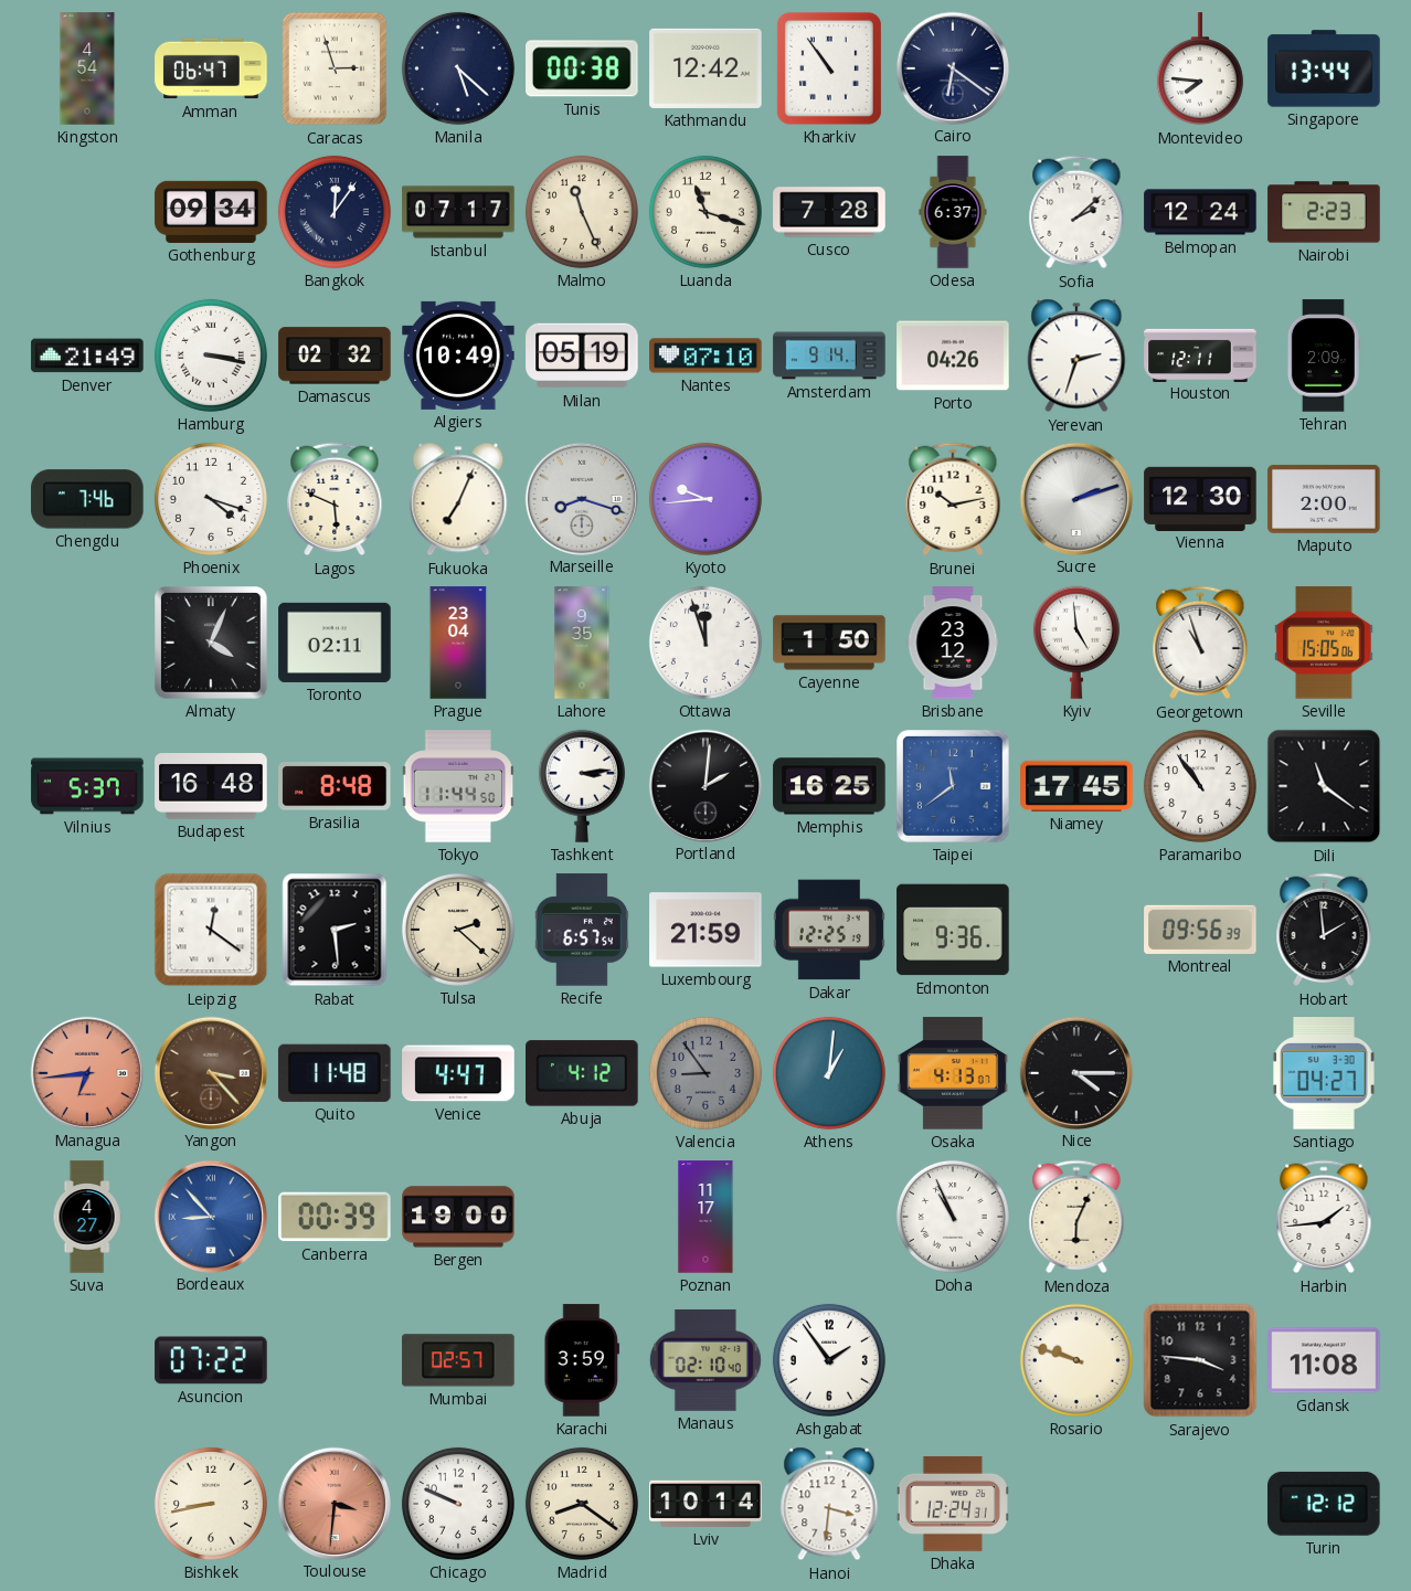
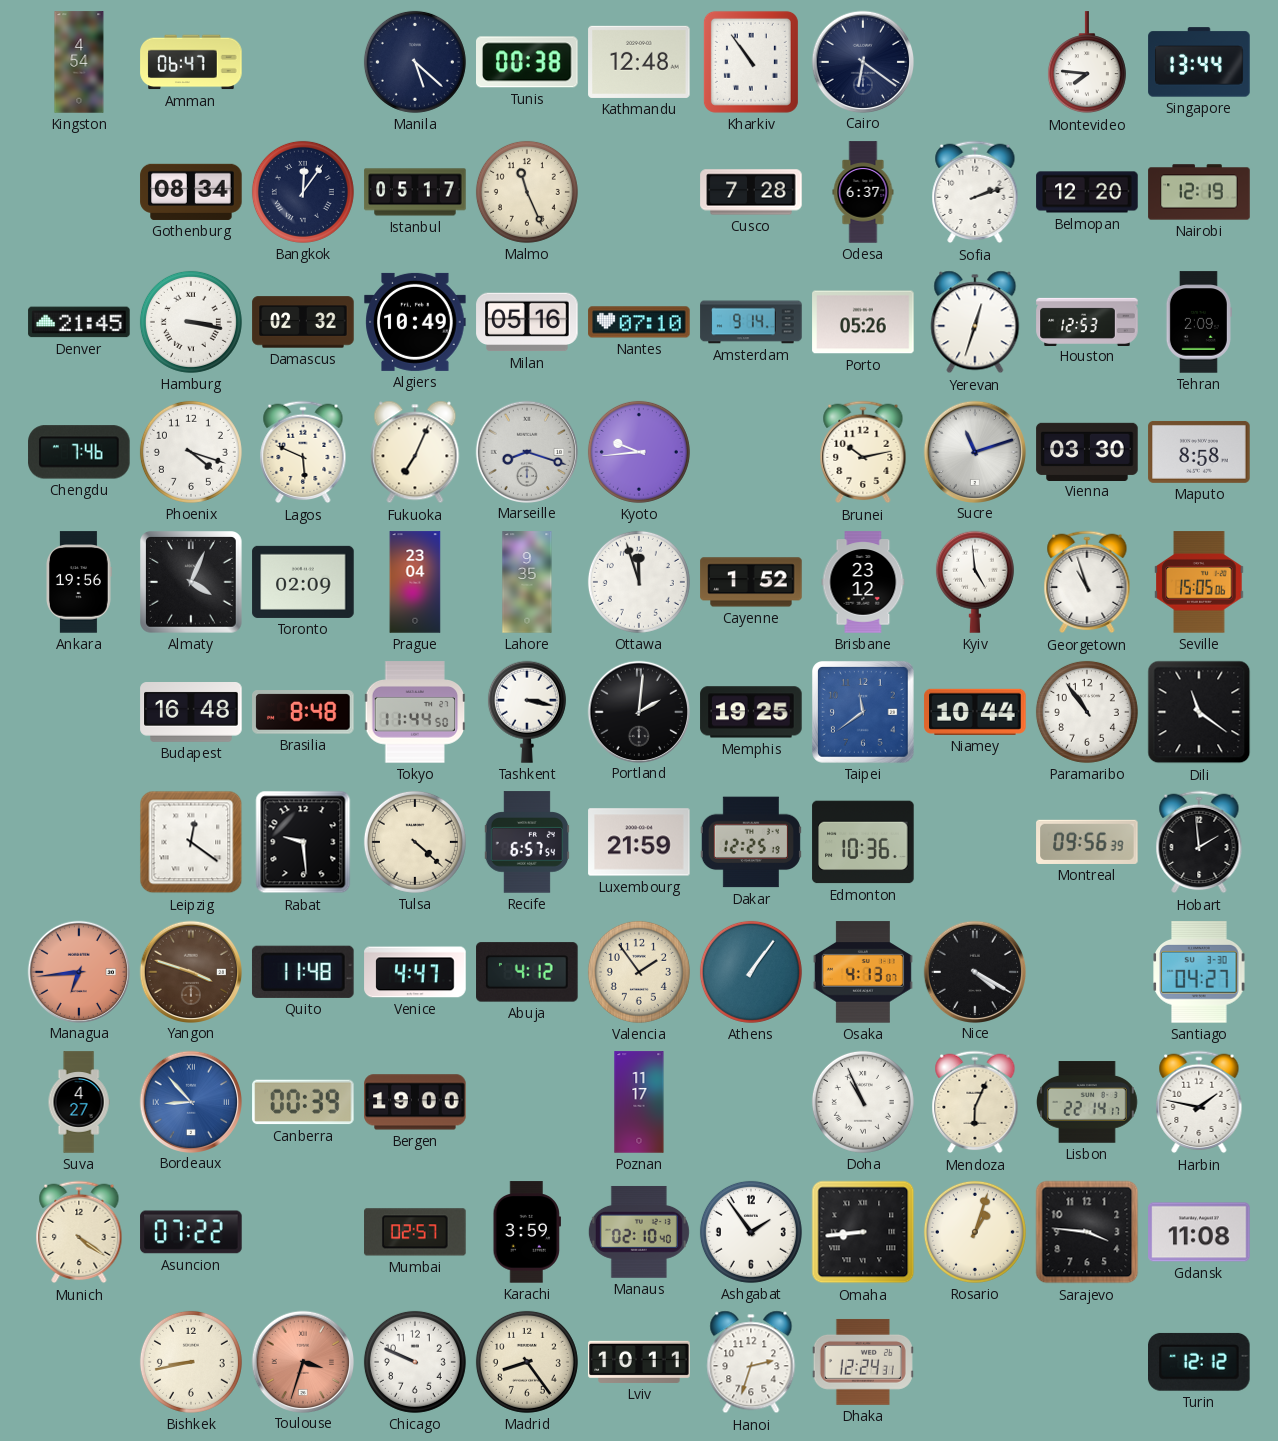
Caracas: 2:57 -> none (335, 68)
Kathmandu: 12:42 -> 12:48 (639, 62)
Gothenburg: 09:34 -> 08:34 (191, 192)
Istanbul: 07:17 -> 05:17 (415, 192)
Luanda: 11:18 -> none (705, 212)
Sofia: 2:08 -> 2:12 (975, 192)
Belmopan: 12:24 -> 12:20 (1087, 192)
Nairobi: 2:23 -> 12:19 (1199, 192)
Denver: 21:49 -> 21:45 (79, 322)
Milan: 05:19 -> 05:16 (527, 322)
Porto: 04:26 -> 05:26 (863, 322)
Yerevan: 2:33 -> 12:33 (975, 322)
Houston: 12:11 -> 12:53 (1087, 321)
Sucre: 2:12 -> 11:12 (974, 451)
Vienna: 12:30 -> 03:30 (1087, 451)
Maputo: 2:00 -> 8:58 (1199, 452)
Ankara: none -> 19:56 (79, 582)
Toronto: 02:11 -> 02:09 (303, 582)
Cayenne: 1:50 -> 1:52 (751, 582)
Vilnius: 5:37 -> none (87, 786)
Tashkent: 3:14 -> 3:17 (527, 712)
Memphis: 16:25 -> 19:25 (751, 712)
Niamey: 17:45 -> 10:44 (975, 712)
Rabat: 2:29 -> 9:29 (303, 842)
Tulsa: 2:22 -> 4:22 (415, 842)
Edmonton: 9:36 -> 10:36 (863, 842)
Yangon: 3:23 -> 3:48 (190, 971)
Valencia: 8:54 -> 1:54 (639, 972)
Valencia dial: grey -> cream (639, 972)
Athens: 1:01 -> 1:06 (751, 972)
Nice: 4:15 -> 4:20 (974, 971)
Lisbon: none -> 22:14 (1088, 1102)
Harbin: 1:44 -> 1:47 (1199, 1102)
Munich: none -> 4:21 (79, 1232)
Omaha: none -> 8:44 (863, 1232)
Rosario: 9:48 -> 1:03 (975, 1232)
Toulouse: 3:31 -> 3:33 (302, 1361)
Madrid: 8:21 -> 8:24 (527, 1362)
Lviv: 10:14 -> 10:11 (639, 1362)
Hanoi: 3:31 -> 2:33 (751, 1362)
